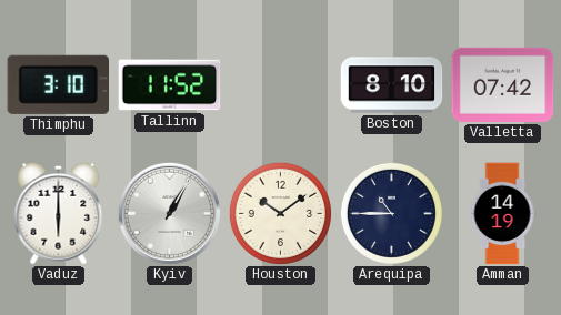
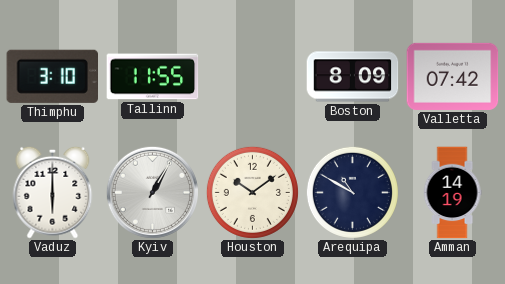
Tallinn: 11:52 -> 11:55 (153, 77)
Boston: 8:10 -> 8:09 (353, 77)
Arequipa: 10:45 -> 10:50 (352, 192)
